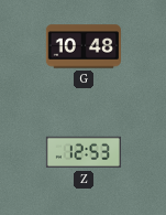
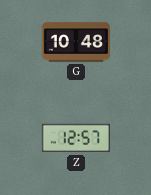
Z: 12:53 -> 12:57 (76, 138)
